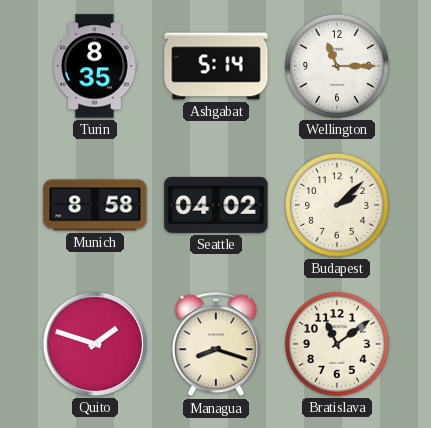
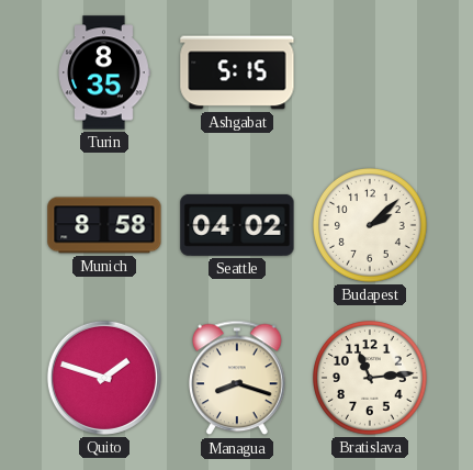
Ashgabat: 5:14 -> 5:15 (237, 72)
Wellington: 11:15 -> none (338, 67)
Bratislava: 11:09 -> 11:14 (371, 379)
